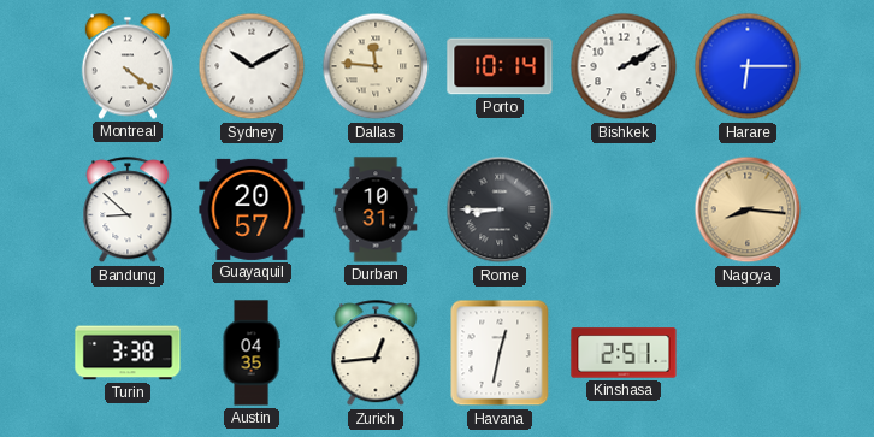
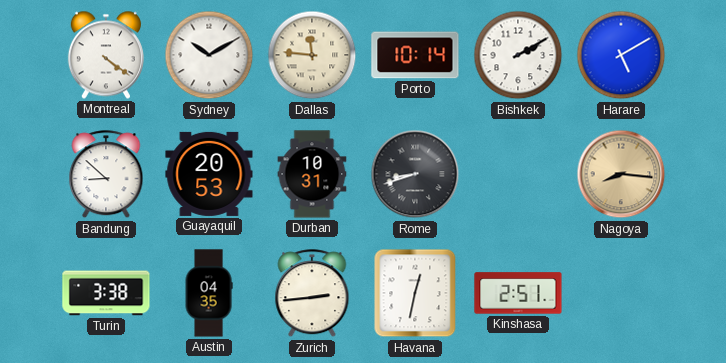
Harare: 6:15 -> 5:10 (621, 55)
Guayaquil: 20:57 -> 20:53 (209, 174)
Rome: 8:45 -> 8:42 (415, 174)
Zurich: 12:44 -> 2:44 (312, 294)
